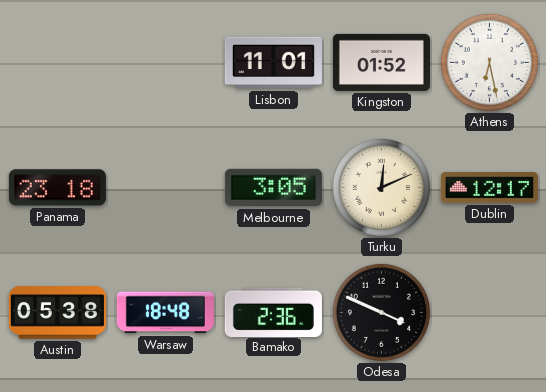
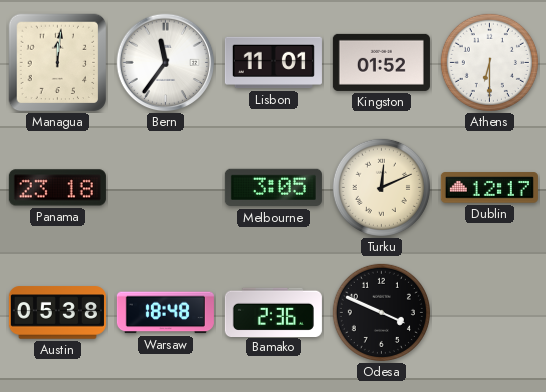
Managua: none -> 12:01 (58, 63)
Bern: none -> 11:36 (166, 63)
Athens: 6:28 -> 6:30 (489, 62)
